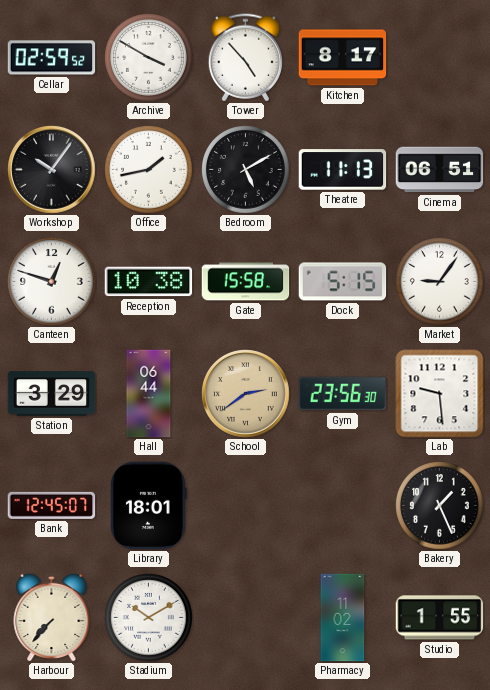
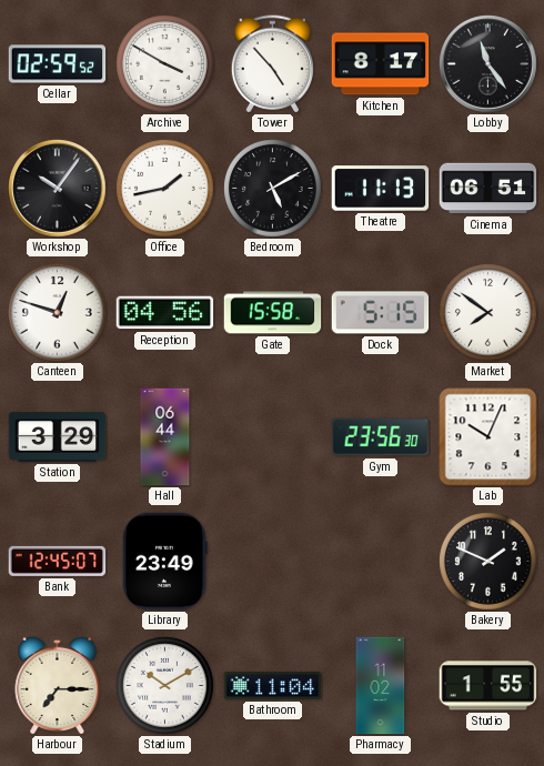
Lobby: none -> 11:24 (488, 64)
Reception: 10:38 -> 04:56 (165, 313)
Market: 9:06 -> 7:51 (488, 313)
School: 2:39 -> none (246, 394)
Lab: 9:29 -> 10:04 (488, 437)
Library: 18:01 -> 23:49 (165, 562)
Bakery: 1:26 -> 1:49 (488, 562)
Harbour: 7:37 -> 7:15 (58, 685)
Bathroom: none -> 11:04 (273, 686)
